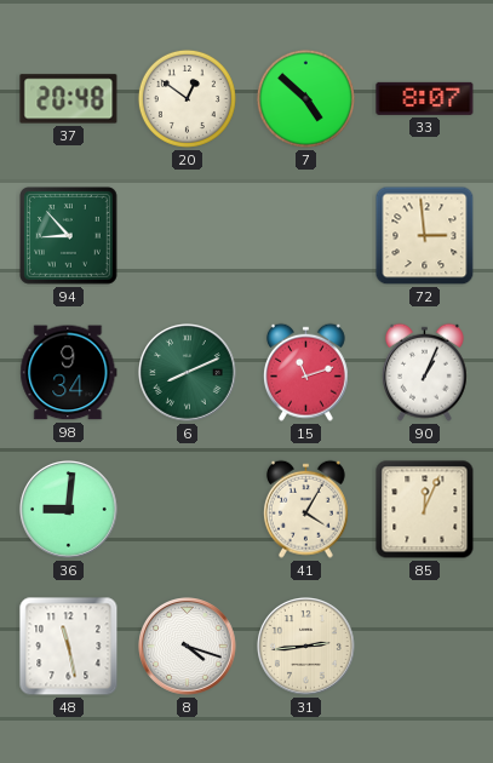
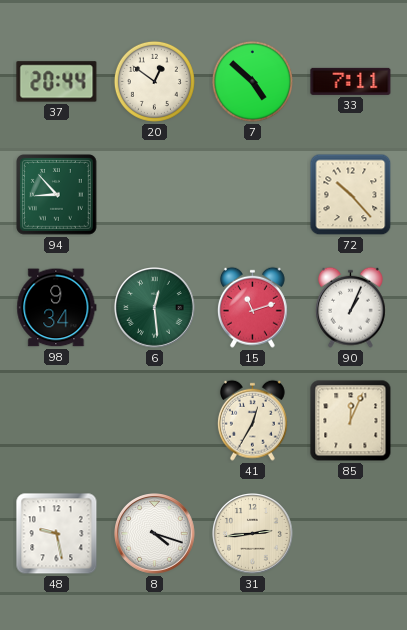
37: 20:48 -> 20:44 (57, 82)
33: 8:07 -> 7:11 (351, 81)
72: 2:59 -> 10:23 (351, 195)
6: 8:11 -> 12:29 (155, 308)
36: 9:01 -> none (69, 510)
41: 4:05 -> 12:35 (252, 420)
48: 11:28 -> 9:28 (57, 534)
